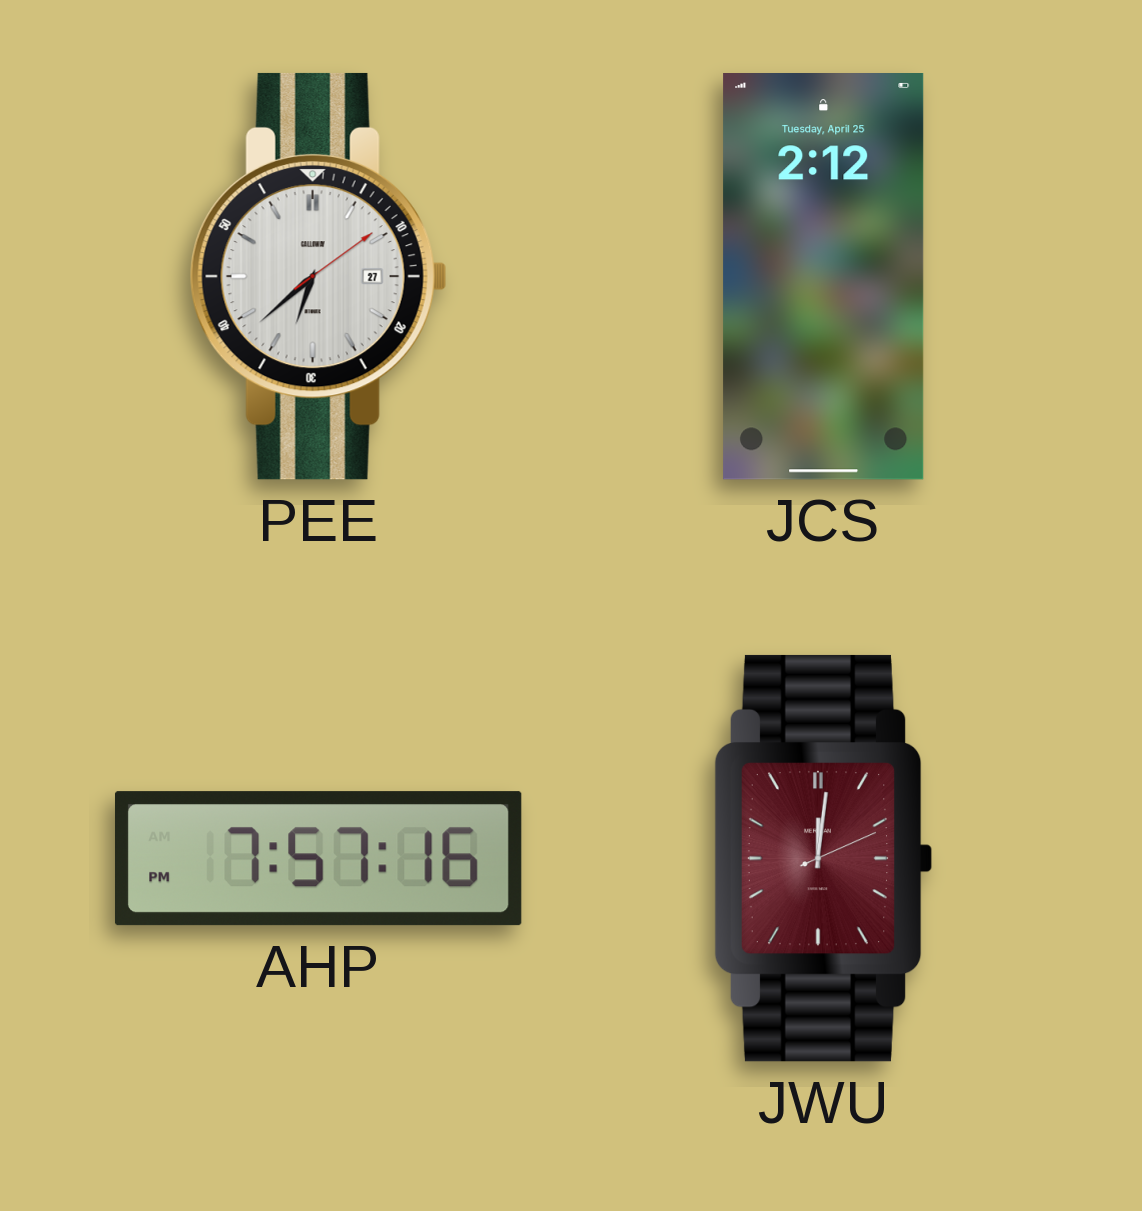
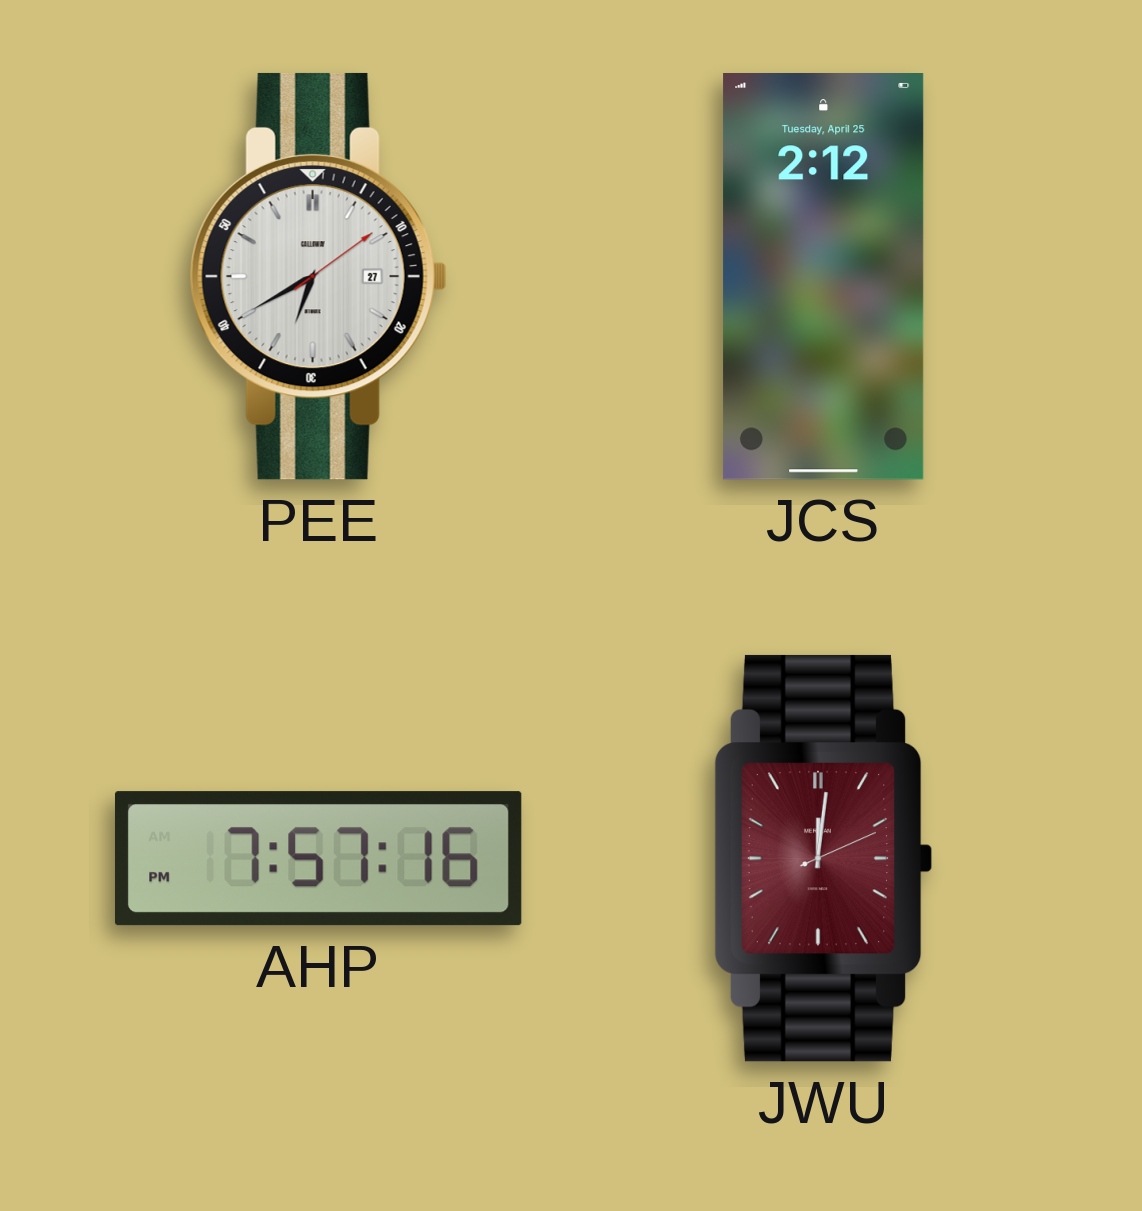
PEE: 6:38 -> 6:40 (318, 276)
